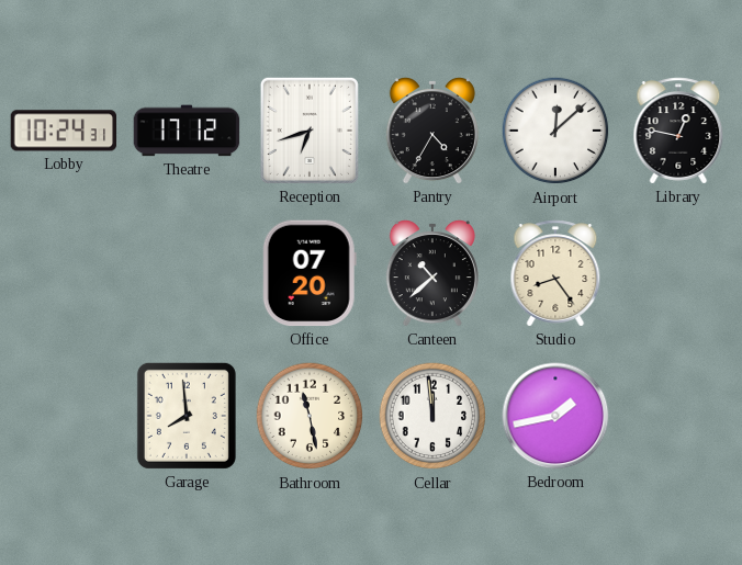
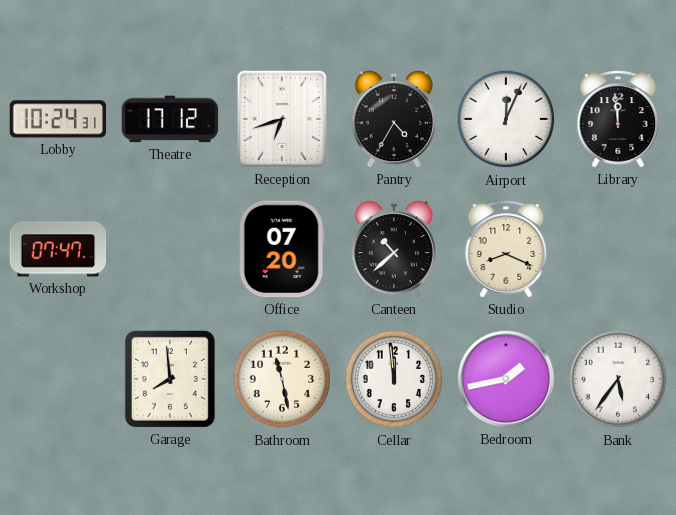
Airport: 12:08 -> 12:04 (506, 119)
Library: 12:47 -> 11:59 (618, 119)
Workshop: none -> 07:47 (58, 249)
Studio: 8:24 -> 8:19 (506, 249)
Bank: none -> 5:36 (618, 379)
